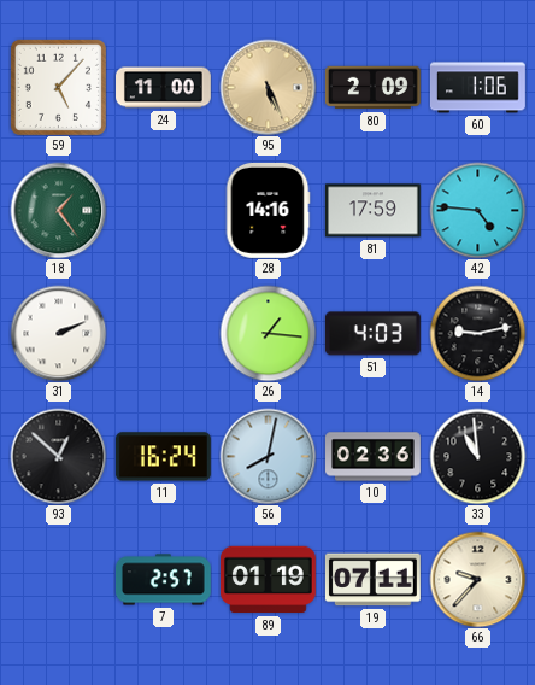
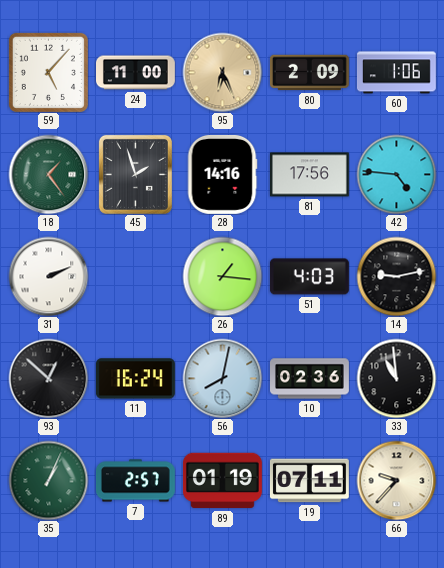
95: 5:26 -> 6:26 (222, 72)
45: none -> 1:57 (135, 174)
81: 17:59 -> 17:56 (309, 175)
35: none -> 1:04 (48, 480)
